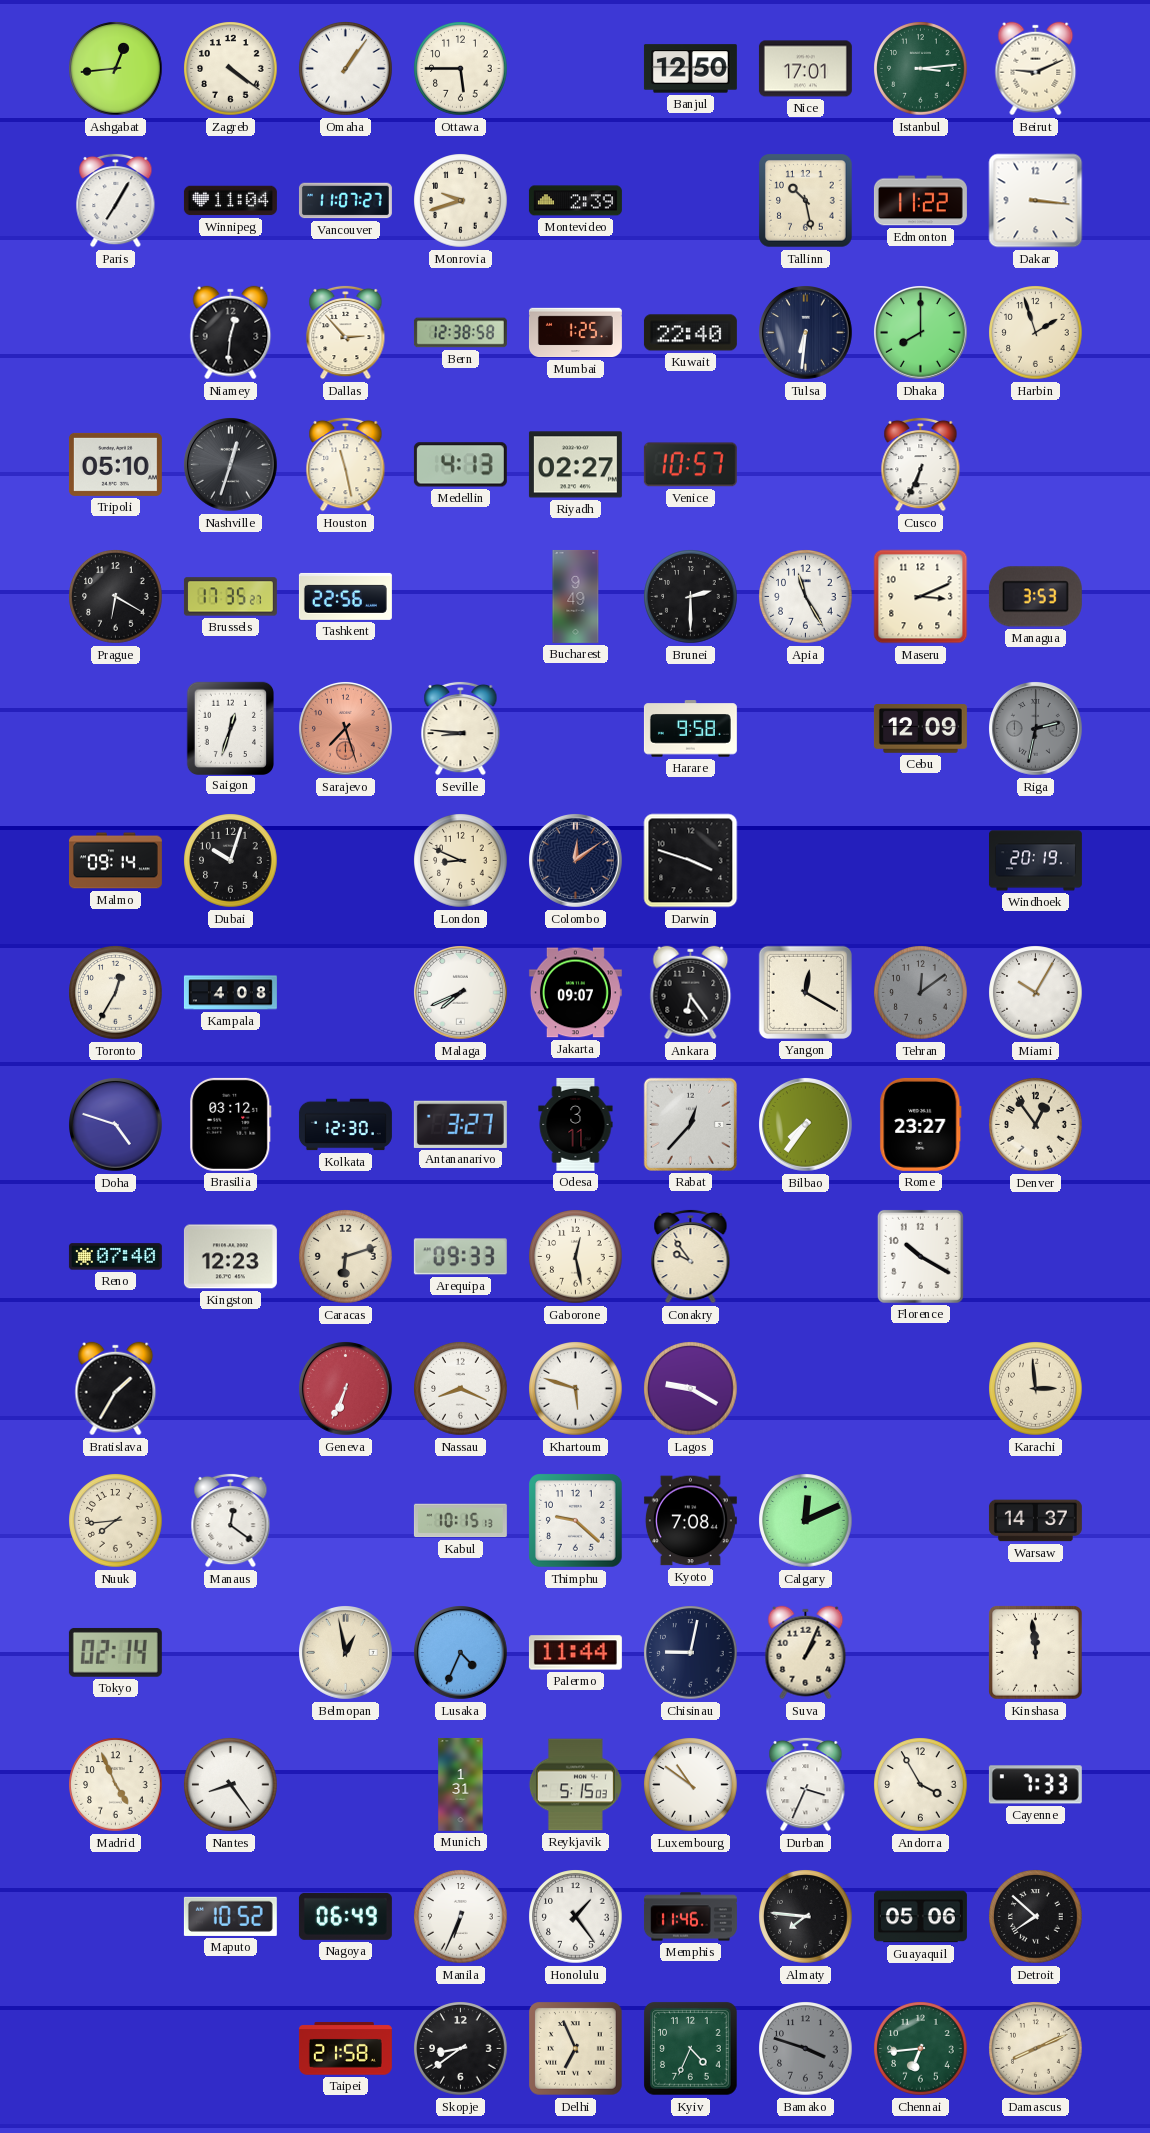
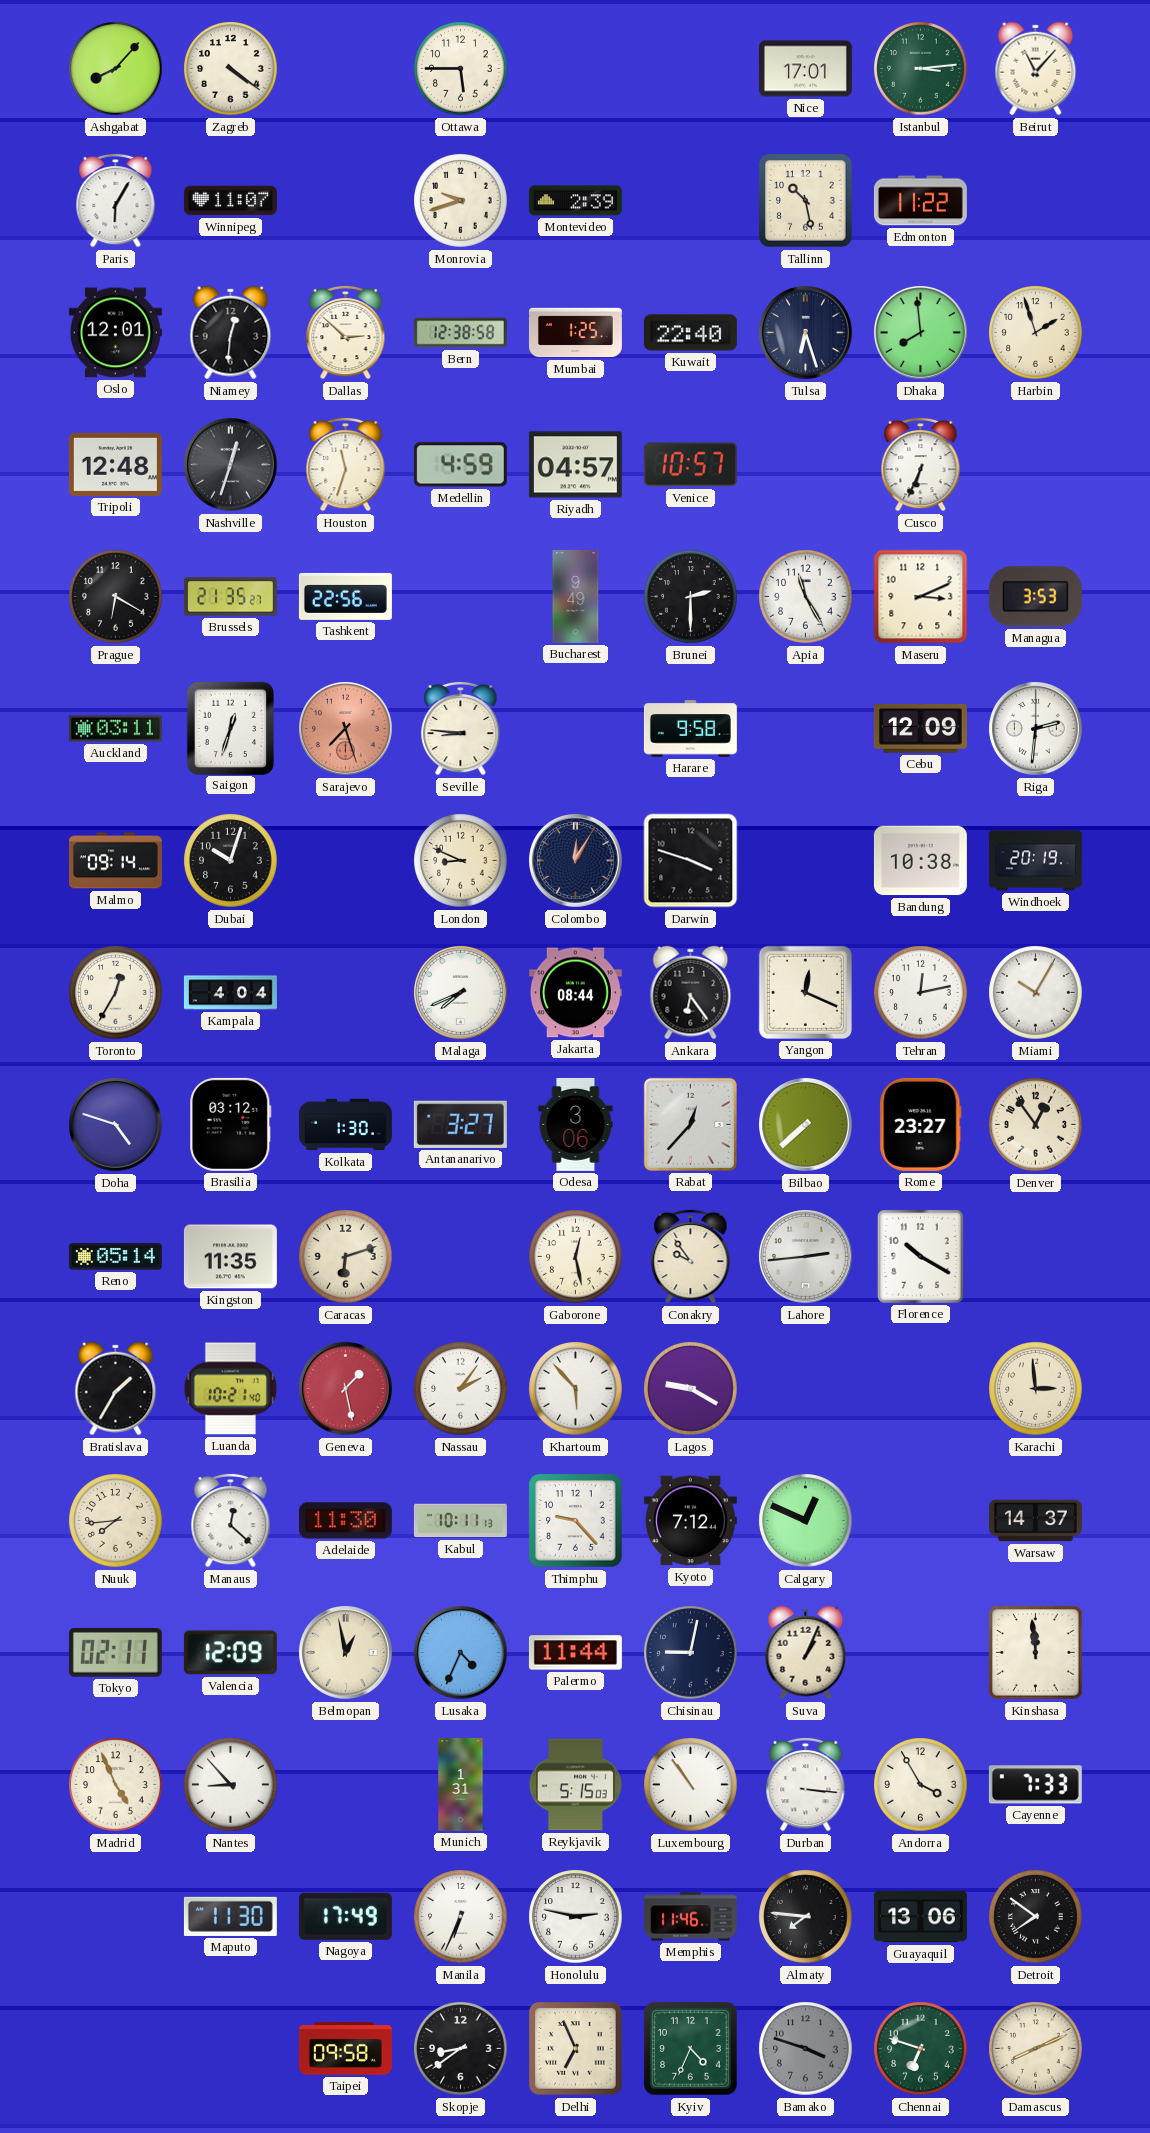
Ashgabat: 12:44 -> 8:07 (116, 69)
Omaha: 1:06 -> none (346, 69)
Banjul: 12:50 -> none (690, 69)
Beirut: 9:11 -> 11:07 (1036, 69)
Paris: 7:05 -> 6:05 (116, 200)
Winnipeg: 11:04 -> 11:07 (230, 201)
Vancouver: 11:07 -> none (345, 201)
Dakar: 3:16 -> none (1036, 201)
Oslo: none -> 12:01 (115, 333)
Dallas: 2:53 -> 2:52 (346, 332)
Tulsa: 6:31 -> 6:27 (806, 333)
Dhaka: 8:00 -> 7:59 (921, 333)
Tripoli: 05:10 -> 12:48 (115, 464)
Houston: 11:28 -> 11:33 (346, 464)
Medellin: 4:13 -> 4:59 (460, 465)
Riyadh: 02:27 -> 04:57 (575, 465)
Brussels: 17:35 -> 21:35 (230, 597)
Auckland: none -> 03:11 (115, 729)
Riga: 2:32 -> 2:31 (1036, 729)
Riga dial: grey -> white (1036, 729)
Colombo: 12:09 -> 12:05 (576, 861)
Bandung: none -> 10:38 (920, 861)
Kampala: 4:08 -> 4:04 (230, 993)
Jakarta: 09:07 -> 08:44 (575, 993)
Yangon: 12:20 -> 12:19 (805, 992)
Tehran: 12:09 -> 12:13 (921, 993)
Tehran dial: grey -> white (921, 993)
Kolkata: 12:30 -> 1:30 (345, 1125)
Odesa: 3:11 -> 3:06 (576, 1124)
Bilbao: 7:36 -> 7:38 (806, 1125)
Reno: 07:40 -> 05:14 (115, 1257)
Kingston: 12:23 -> 11:35 (230, 1257)
Arequipa: 09:33 -> none (460, 1257)
Lahore: none -> 2:44 (806, 1257)
Luanda: none -> 10:21 (230, 1389)
Geneva: 6:34 -> 1:28 (346, 1389)
Nassau: 8:19 -> 2:06 (461, 1389)
Khartoum: 5:48 -> 5:53 (576, 1389)
Manaus: 12:21 -> 12:22 (231, 1520)
Adelaide: none -> 11:30 (345, 1521)
Kabul: 10:15 -> 10:11 (460, 1521)
Thimphu: 9:22 -> 9:23 (576, 1521)
Kyoto: 7:08 -> 7:12 (690, 1521)
Calgary: 12:11 -> 12:49 (806, 1521)
Tokyo: 02:14 -> 02:11 (115, 1653)
Valencia: none -> 12:09 (230, 1653)
Nantes: 8:24 -> 8:53 (231, 1785)
Luxembourg: 10:51 -> 10:54 (691, 1785)
Durban: 3:34 -> 3:16 (806, 1784)
Maputo: 10:52 -> 11:30 (230, 1916)
Nagoya: 06:49 -> 17:49 (345, 1916)
Honolulu: 1:24 -> 2:47 (576, 1917)
Guayaquil: 05:06 -> 13:06 (920, 1917)
Detroit: 7:52 -> 7:51 (1036, 1917)
Taipei: 21:58 -> 09:58 (345, 2049)
Chennai: 6:44 -> 6:48 (921, 2049)
